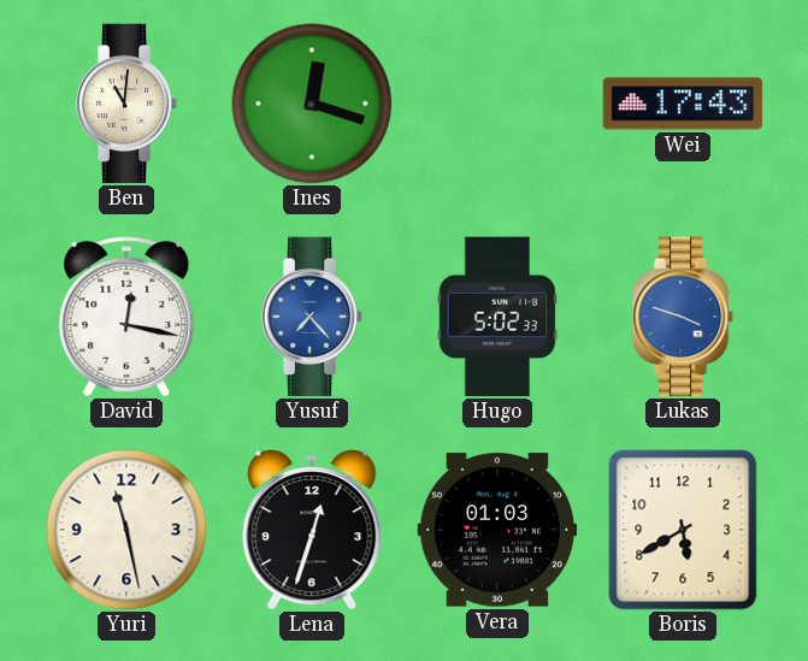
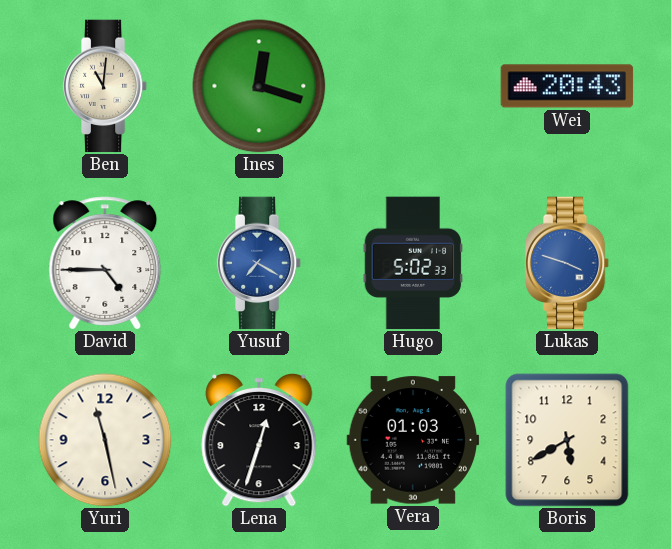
Wei: 17:43 -> 20:43 (567, 86)
David: 12:17 -> 4:45 (105, 263)
Yusuf: 7:23 -> 7:20 (259, 263)
